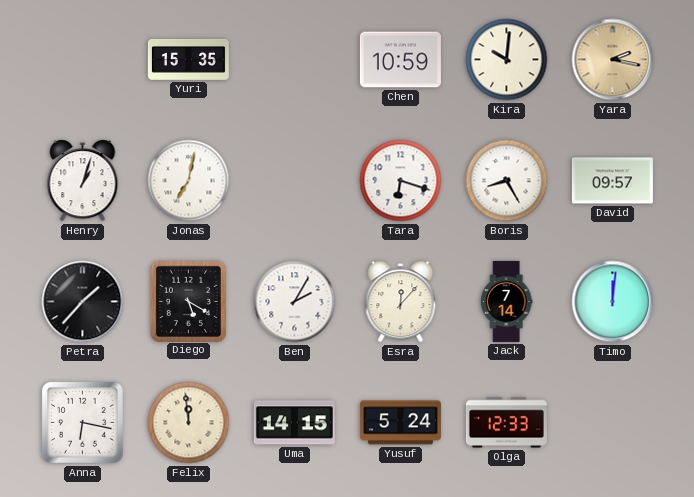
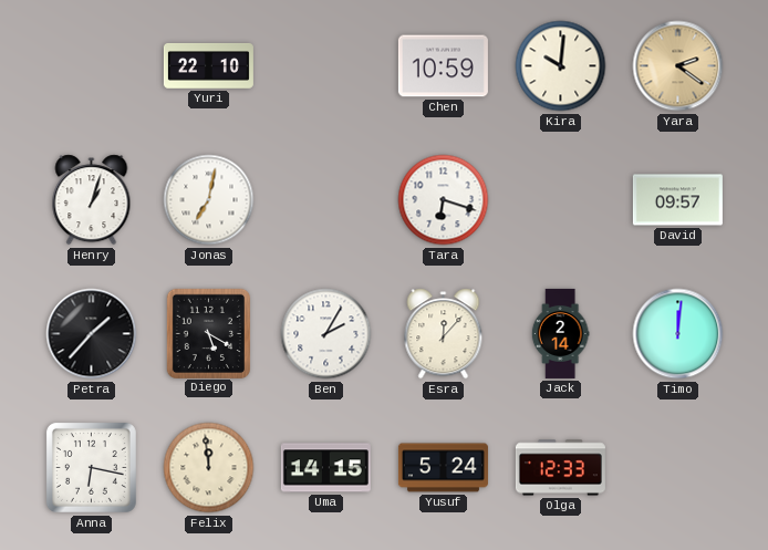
Yuri: 15:35 -> 22:10 (208, 65)
Yara: 2:17 -> 2:21 (678, 66)
Boris: 8:25 -> none (507, 181)
Jack: 7:14 -> 2:14 (560, 333)
